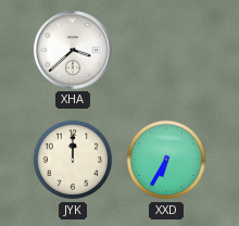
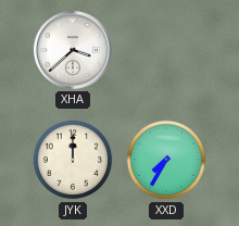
XXD: 6:35 -> 7:35 (166, 160)
